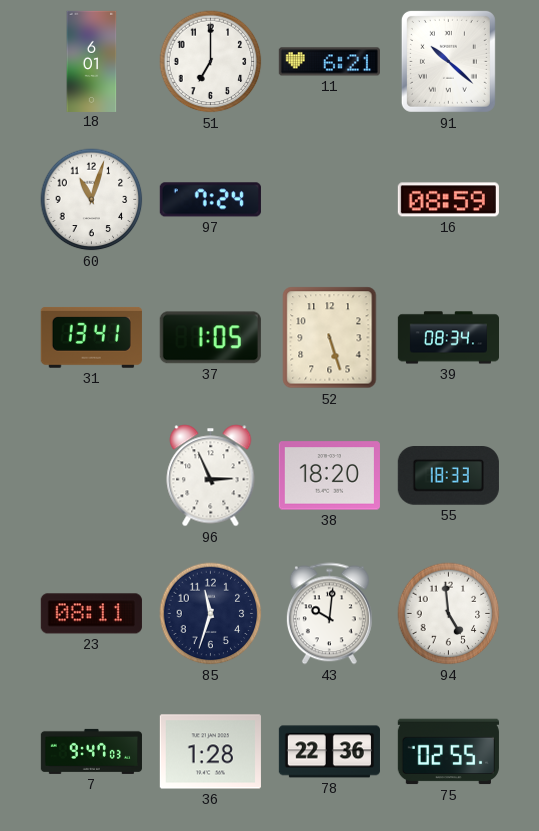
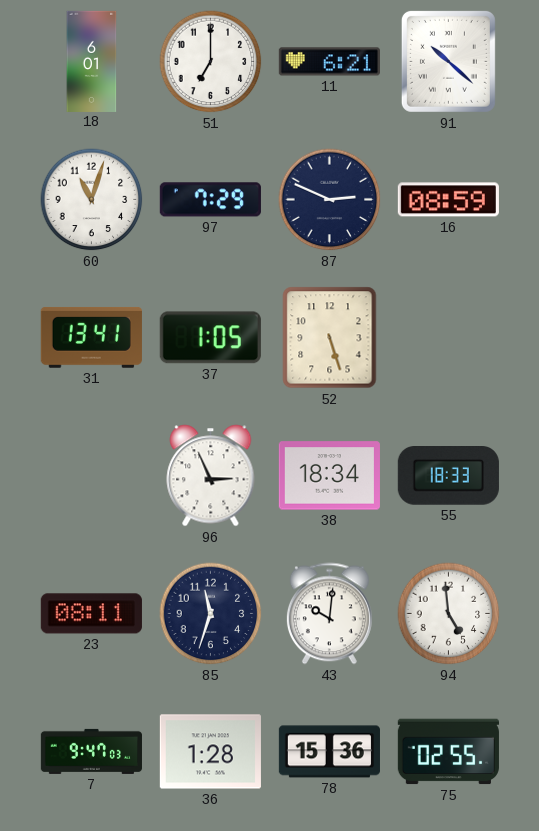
97: 7:24 -> 7:29 (210, 200)
87: none -> 2:49 (330, 200)
39: 08:34 -> none (448, 338)
38: 18:20 -> 18:34 (329, 476)
78: 22:36 -> 15:36 (329, 752)
